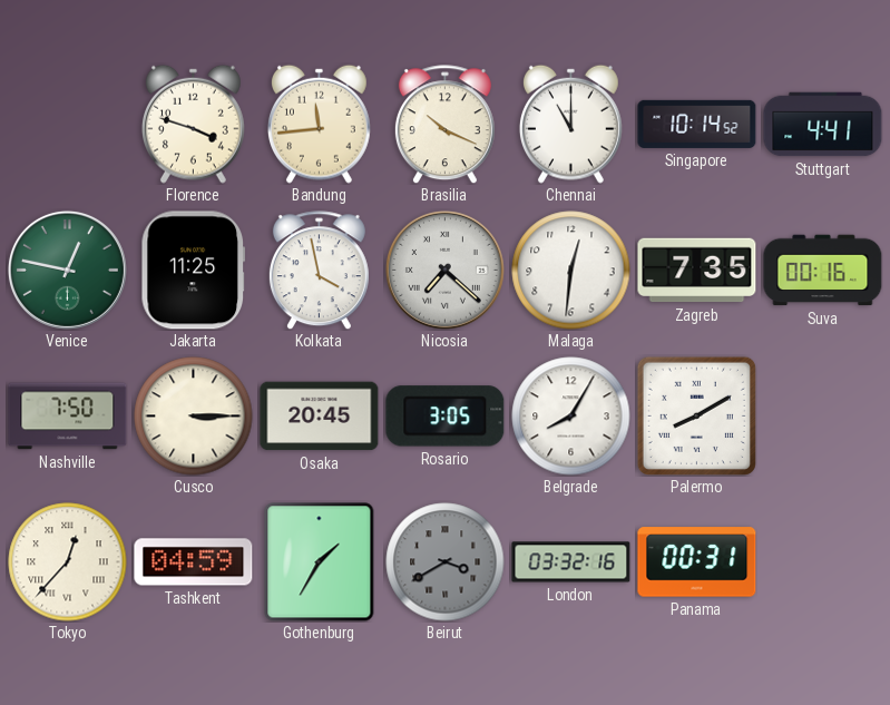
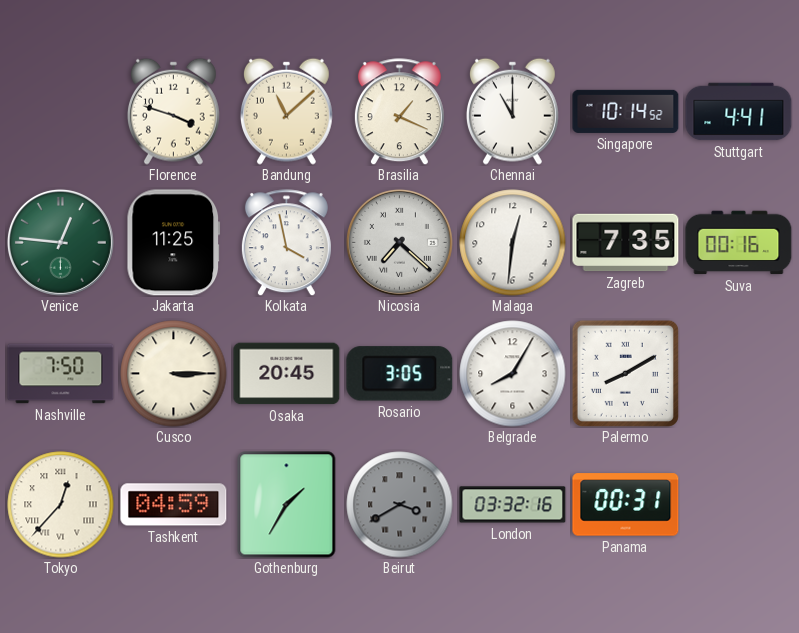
Bandung: 11:44 -> 11:08 (286, 111)
Brasilia: 10:19 -> 1:19 (399, 112)
Venice: 12:47 -> 12:46 (60, 242)
